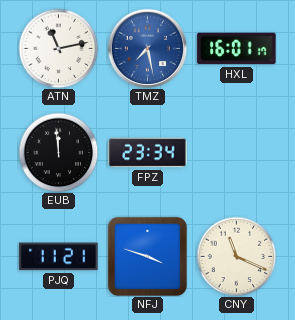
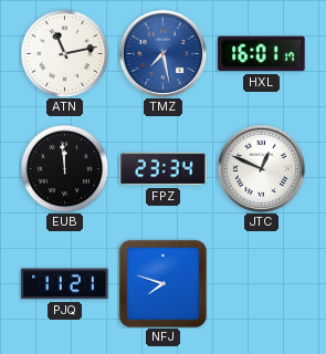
JTC: none -> 12:49 (261, 168)
NFJ: 3:48 -> 7:48 (162, 283)
CNY: 11:19 -> none (236, 256)
